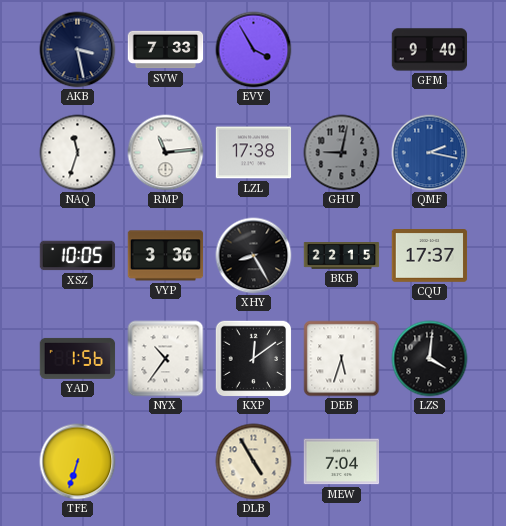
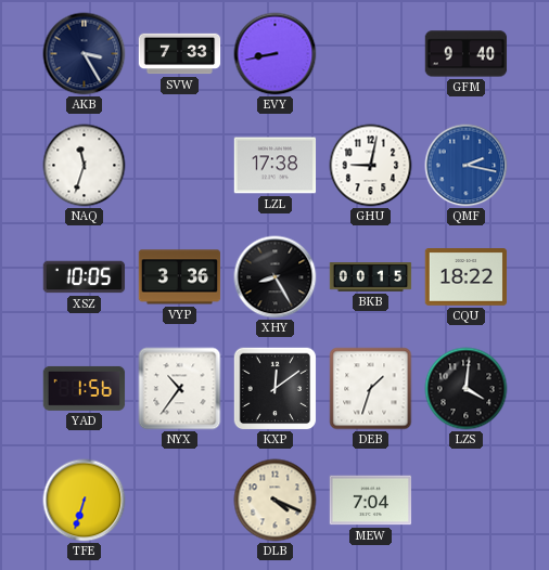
AKB: 3:28 -> 3:25 (85, 54)
EVY: 3:55 -> 8:43 (276, 54)
RMP: 11:14 -> none (166, 153)
GHU dial: grey -> white (371, 166)
BKB: 22:15 -> 00:15 (371, 277)
CQU: 17:37 -> 18:22 (467, 277)
DEB: 5:33 -> 1:33 (371, 389)
DLB: 4:55 -> 4:19 (276, 501)
